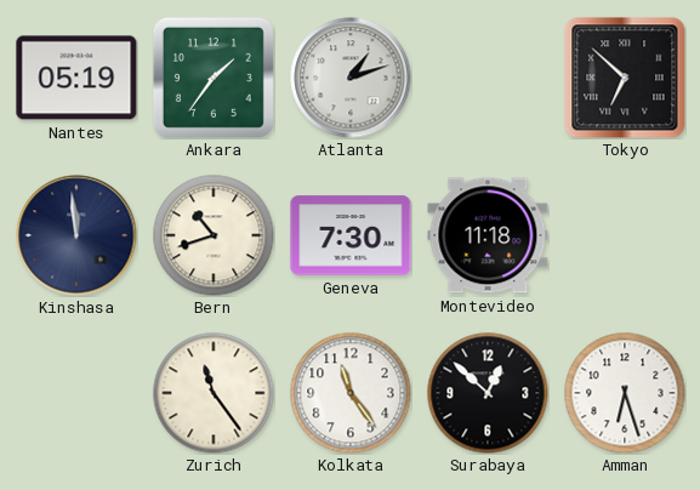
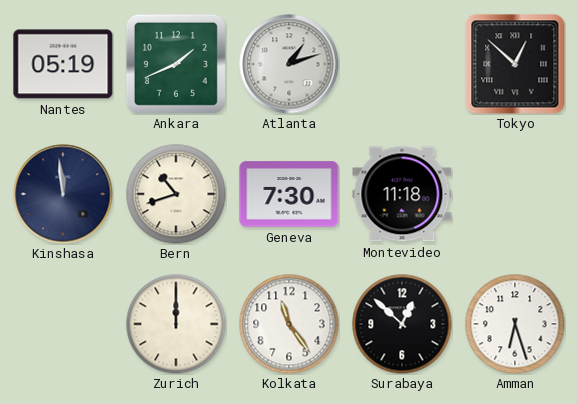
Ankara: 1:36 -> 1:41 (176, 64)
Tokyo: 6:52 -> 12:52 (515, 64)
Zurich: 11:24 -> 12:00 (176, 324)
